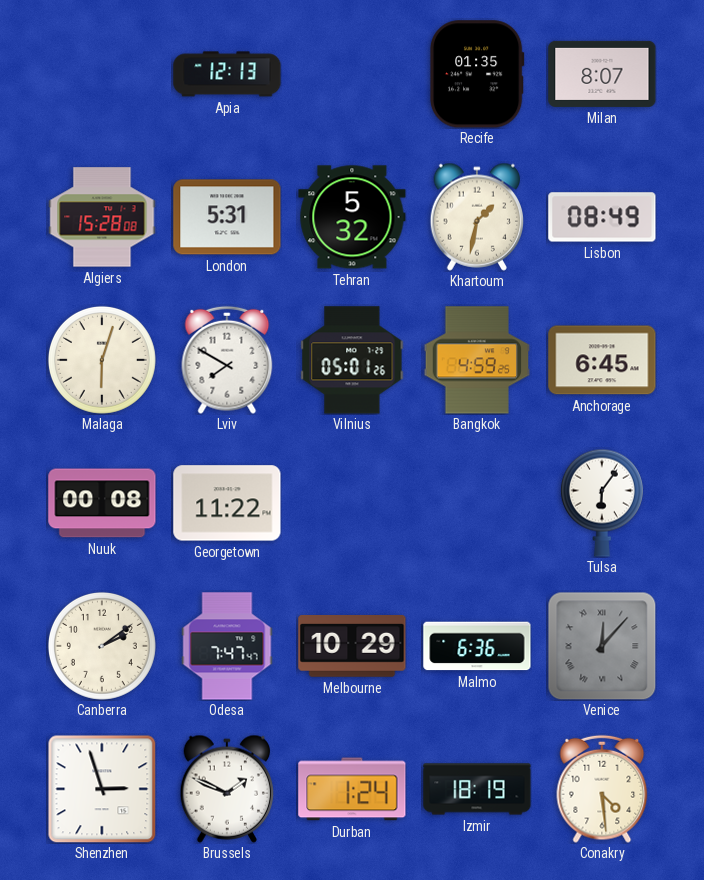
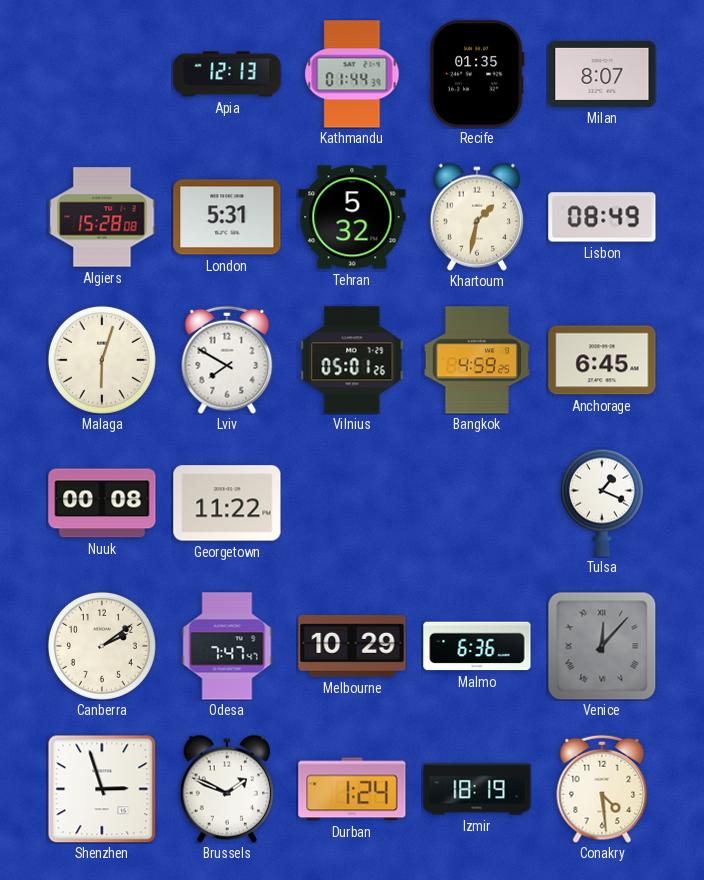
Kathmandu: none -> 01:44 (352, 74)
Tulsa: 6:06 -> 1:19 (602, 503)
